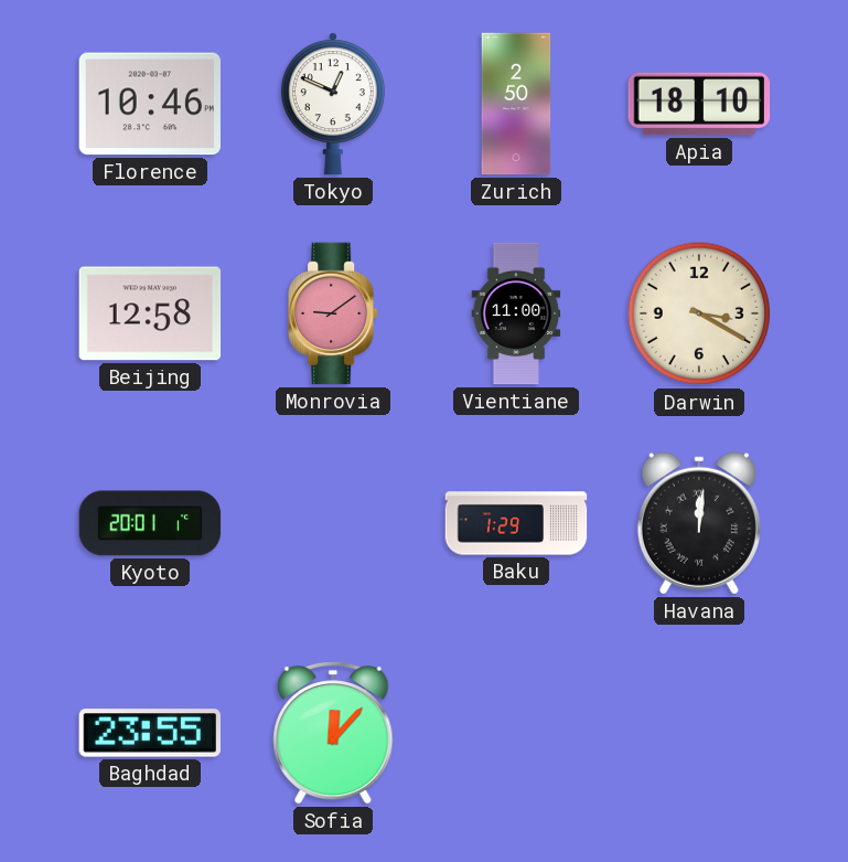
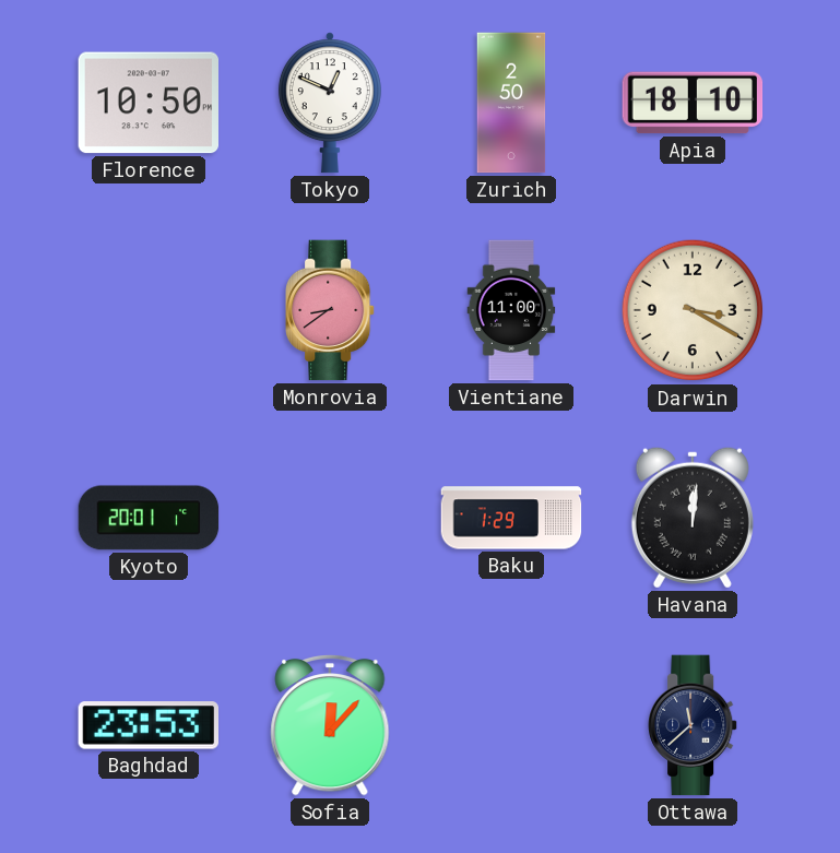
Florence: 10:46 -> 10:50 (149, 103)
Beijing: 12:58 -> none (150, 313)
Monrovia: 9:09 -> 8:39 (331, 310)
Baghdad: 23:55 -> 23:53 (147, 725)
Ottawa: none -> 11:38 (694, 725)
